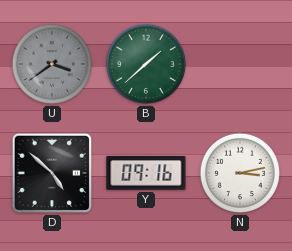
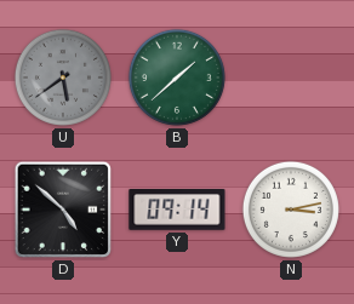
U: 3:39 -> 5:39 (63, 78)
Y: 09:16 -> 09:14 (177, 211)
